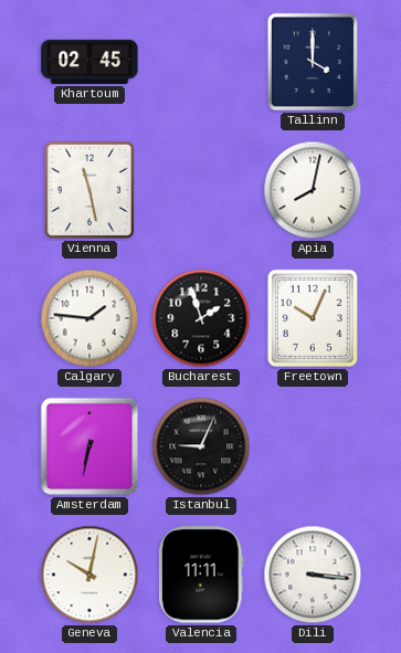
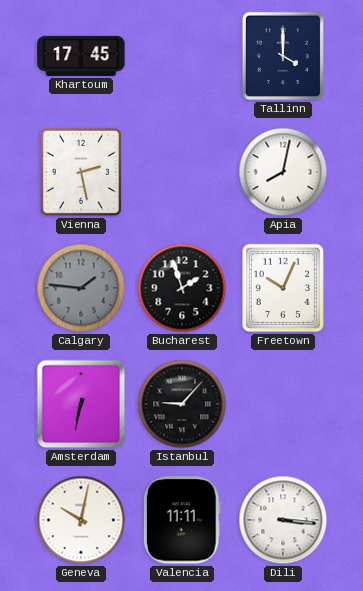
Khartoum: 02:45 -> 17:45 (81, 56)
Vienna: 11:28 -> 2:28 (81, 172)
Calgary dial: white -> grey (81, 288)
Istanbul: 9:04 -> 9:07 (182, 404)
